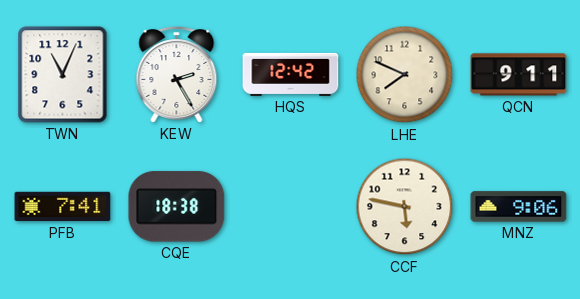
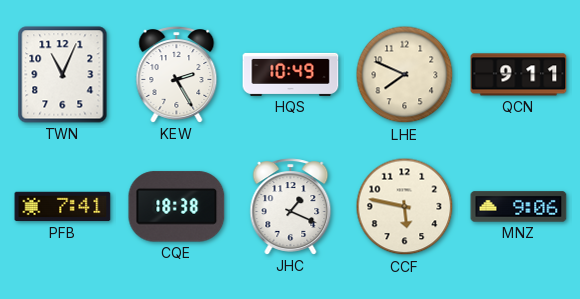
HQS: 12:42 -> 10:49 (291, 74)
JHC: none -> 1:19 (291, 207)
